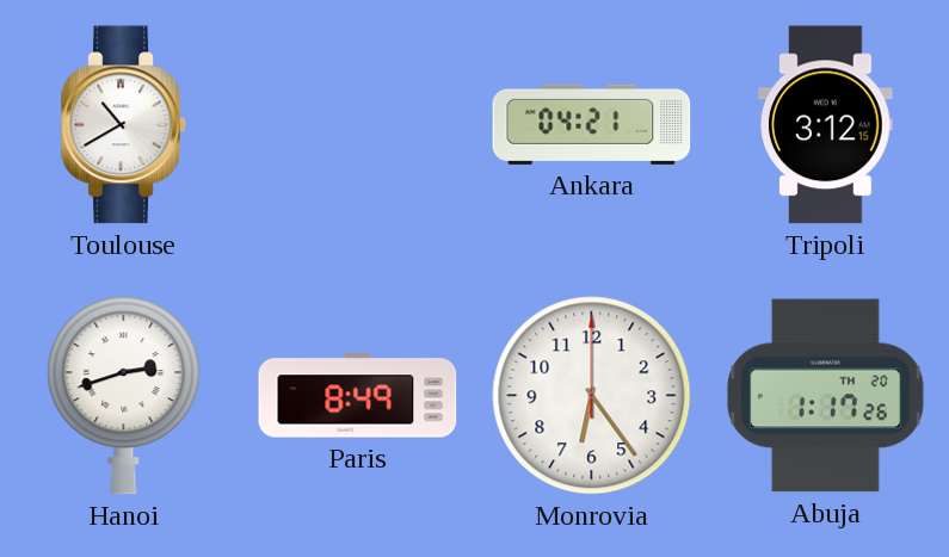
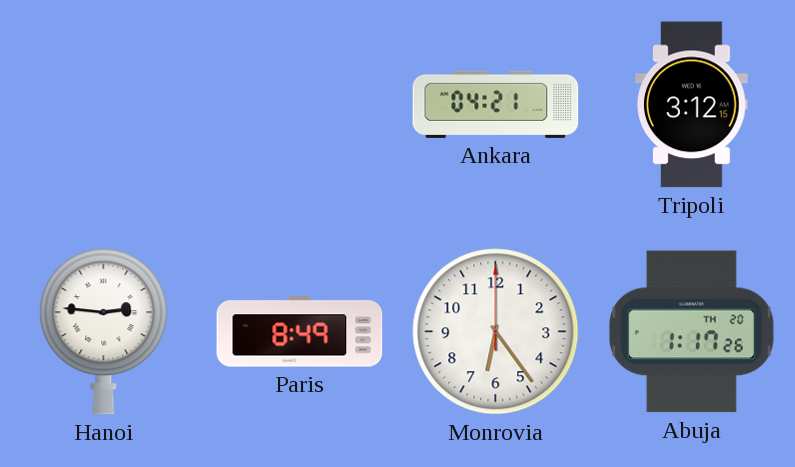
Toulouse: 10:40 -> none (124, 125)
Hanoi: 2:42 -> 2:46 (104, 332)
